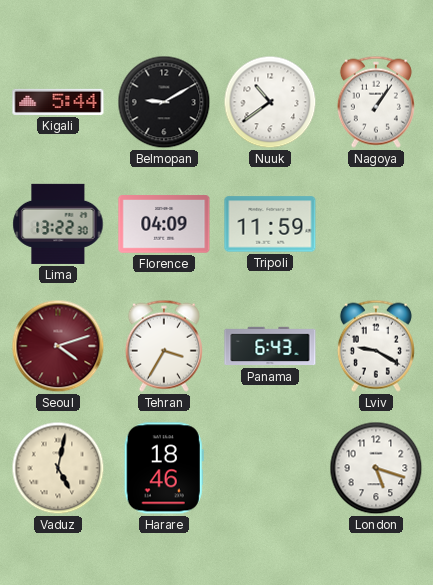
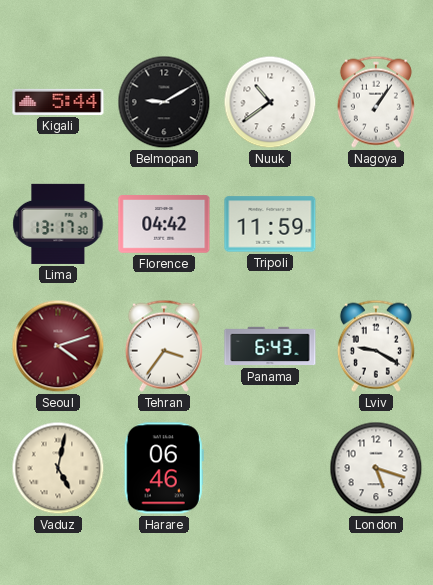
Lima: 13:22 -> 13:17 (58, 224)
Florence: 04:09 -> 04:42 (164, 224)
Tehran: 3:35 -> 3:36 (164, 346)
Harare: 18:46 -> 06:46 (164, 468)
